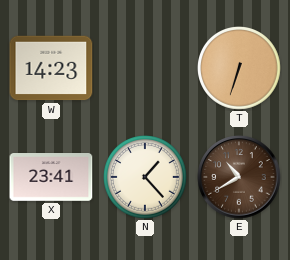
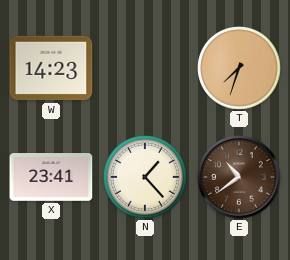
T: 6:33 -> 7:33 (240, 69)
E: 10:40 -> 10:39 (239, 177)
